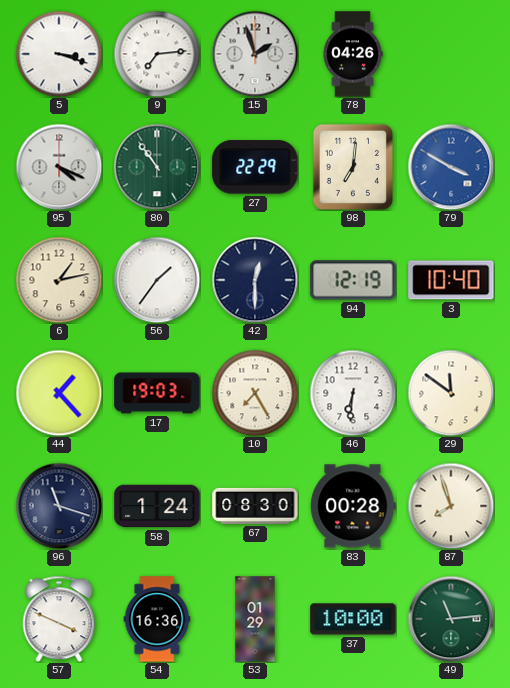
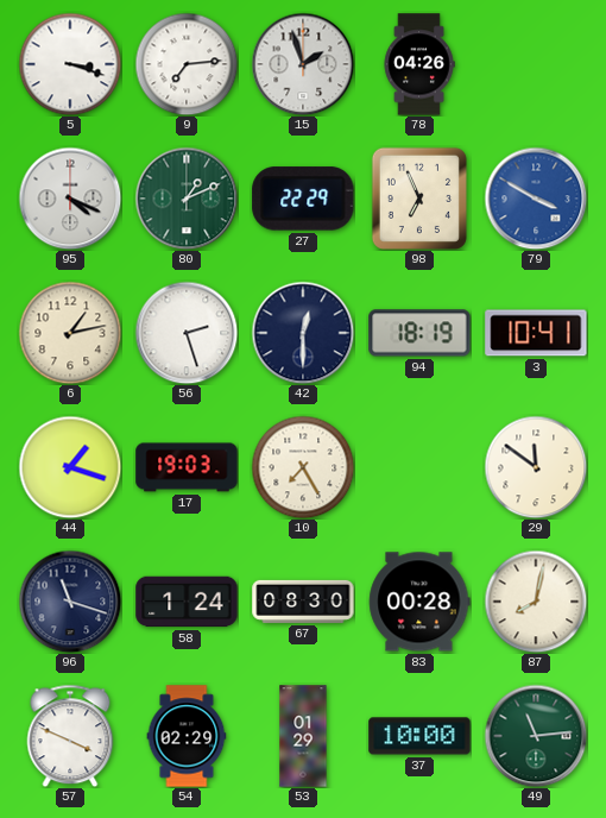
80: 10:54 -> 1:11 (187, 199)
98: 7:01 -> 6:56 (419, 199)
56: 1:36 -> 2:27 (187, 333)
94: 12:19 -> 18:19 (419, 333)
3: 10:40 -> 10:41 (536, 333)
44: 1:23 -> 1:18 (70, 467)
46: 6:31 -> none (353, 393)
87: 7:57 -> 8:02 (536, 602)
54: 16:36 -> 02:29 (187, 736)
